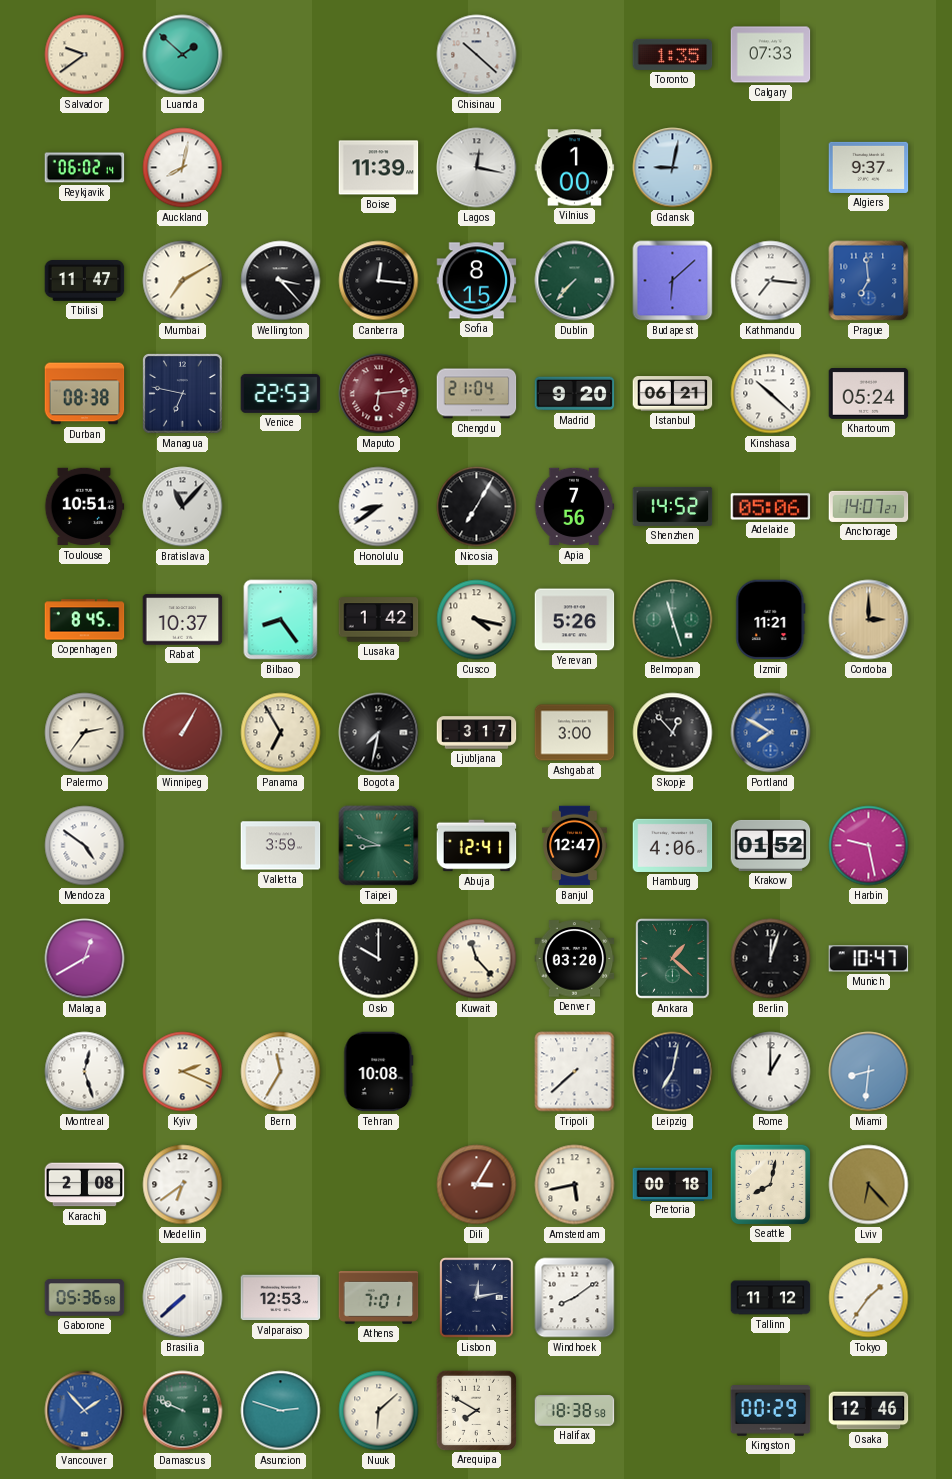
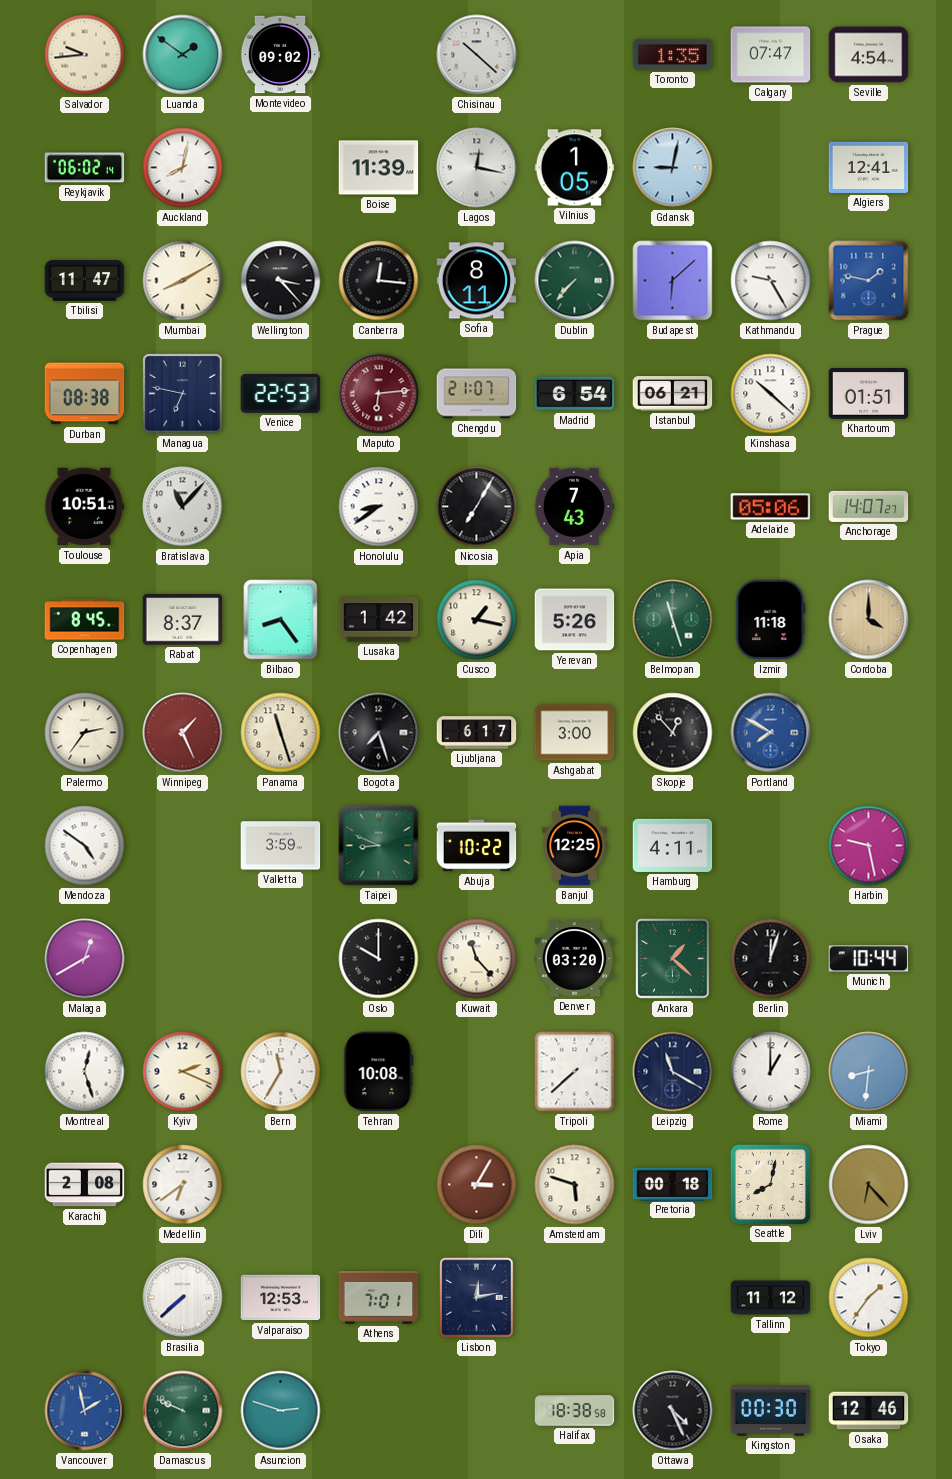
Salvador: 9:39 -> 9:44 (85, 55)
Luanda: 1:52 -> 1:51 (183, 55)
Montevideo: none -> 09:02 (280, 55)
Calgary: 07:33 -> 07:47 (771, 55)
Seville: none -> 4:54 (869, 55)
Vilnius: 1:00 -> 1:05 (575, 168)
Algiers: 9:37 -> 12:41 (869, 167)
Mumbai: 7:10 -> 8:10 (183, 281)
Sofia: 8:15 -> 8:11 (477, 281)
Kathmandu: 7:16 -> 9:25 (771, 281)
Prague: 6:59 -> 1:47 (869, 281)
Chengdu: 21:04 -> 21:07 (477, 394)
Madrid: 9:20 -> 6:54 (575, 394)
Khartoum: 05:24 -> 01:51 (869, 394)
Apia: 7:56 -> 7:43 (574, 507)
Shenzhen: 14:52 -> none (673, 506)
Rabat: 10:37 -> 8:37 (183, 620)
Cusco: 4:17 -> 1:17 (477, 620)
Izmir: 11:21 -> 11:18 (771, 620)
Cordoba: 3:00 -> 4:00 (869, 620)
Winnipeg: 1:05 -> 1:26 (183, 733)
Panama: 6:55 -> 11:27 (281, 733)
Bogota: 7:32 -> 7:27 (379, 733)
Ljubljana: 3:17 -> 6:17 (477, 733)
Abuja: 12:41 -> 10:22 (477, 846)
Banjul: 12:47 -> 12:25 (575, 846)
Hamburg: 4:06 -> 4:11 (673, 845)
Krakow: 01:52 -> none (771, 845)
Munich: 10:47 -> 10:44 (869, 959)
Leipzig: 7:02 -> 11:20 (673, 1072)
Amsterdam: 5:43 -> 5:48 (575, 1185)
Gaborone: 05:36 -> none (85, 1298)
Windhoek: 8:09 -> none (575, 1298)
Vancouver: 1:53 -> 1:58 (85, 1411)
Nuuk: 6:08 -> none (379, 1411)
Arequipa: 7:50 -> none (476, 1410)
Ottawa: none -> 4:26 (673, 1411)
Kingston: 00:29 -> 00:30 (771, 1411)
